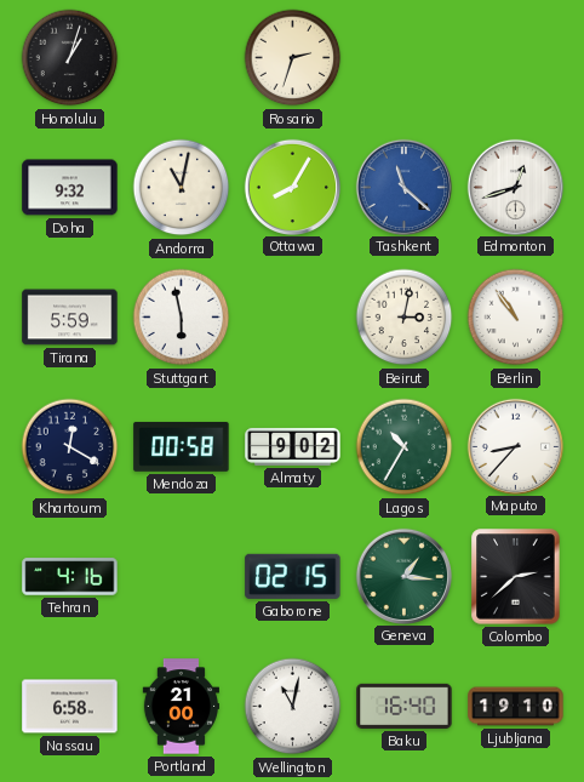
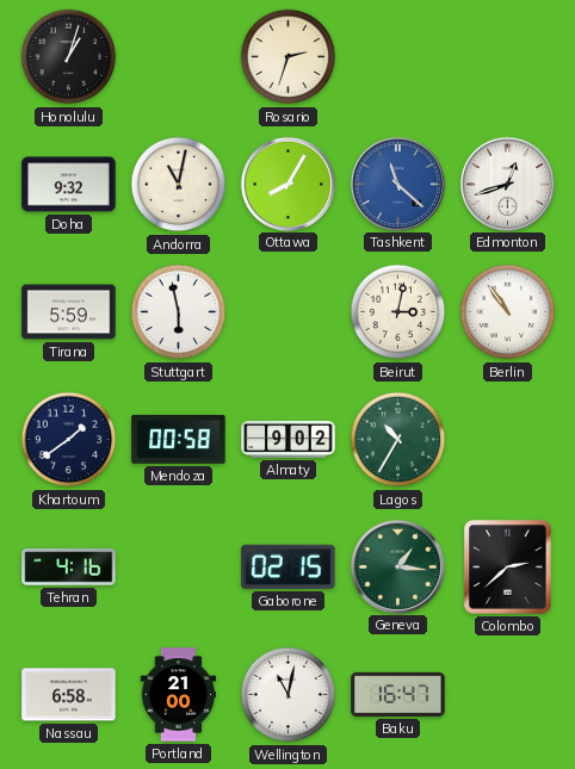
Khartoum: 12:20 -> 1:39 (69, 440)
Maputo: 8:37 -> none (515, 446)
Baku: 16:40 -> 16:47 (398, 694)
Ljubljana: 19:10 -> none (516, 707)
